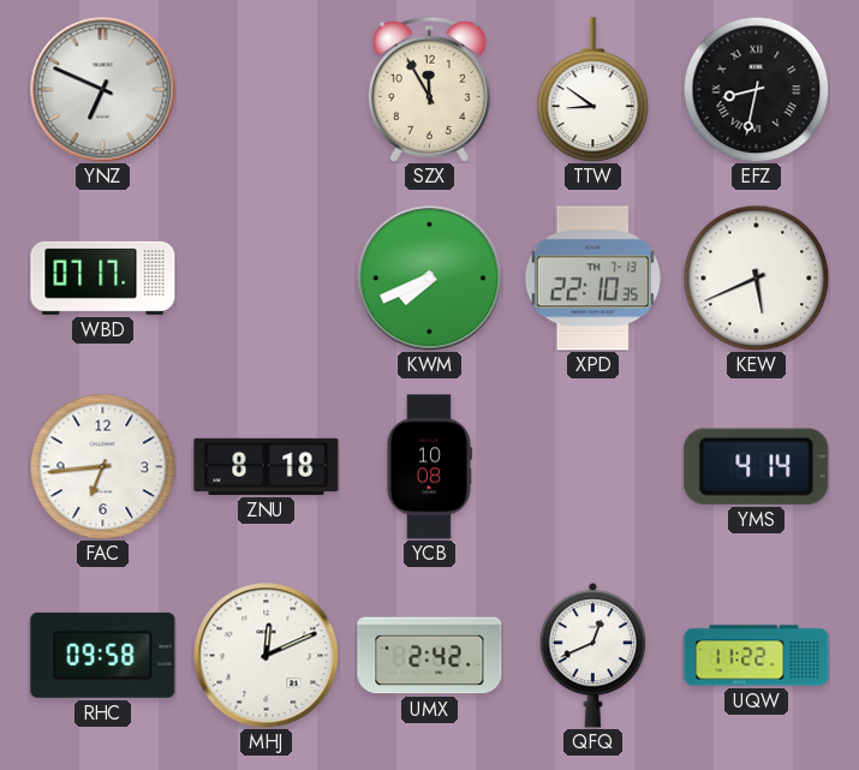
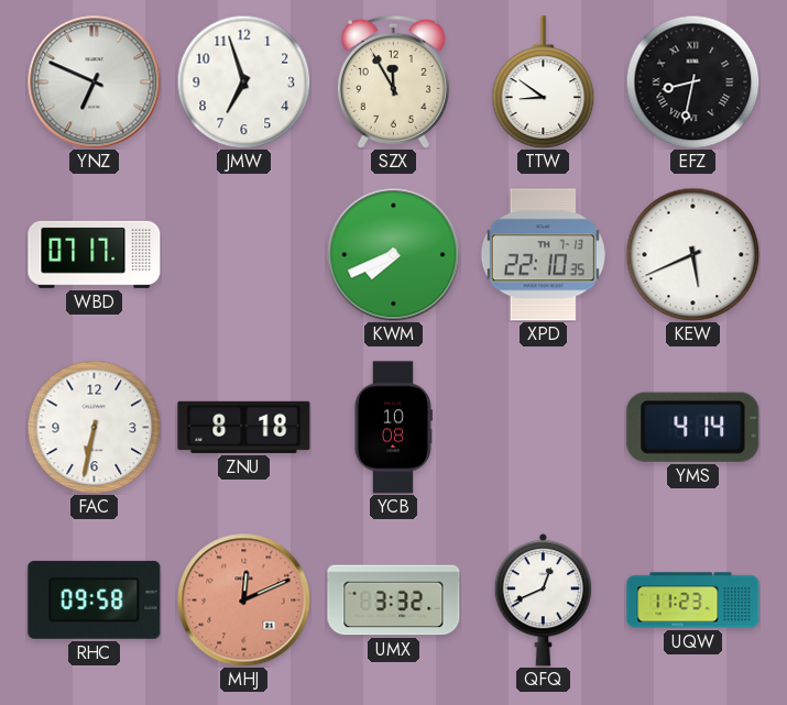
JMW: none -> 6:57 (243, 81)
FAC: 6:44 -> 6:32 (94, 427)
MHJ dial: white -> salmon (244, 601)
UMX: 2:42 -> 3:32 (394, 601)
UQW: 11:22 -> 11:23 (693, 601)
